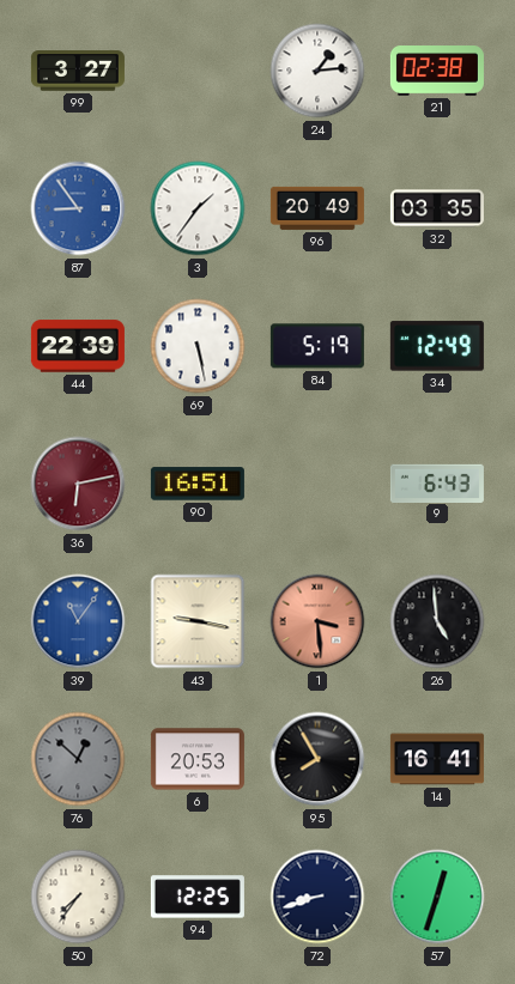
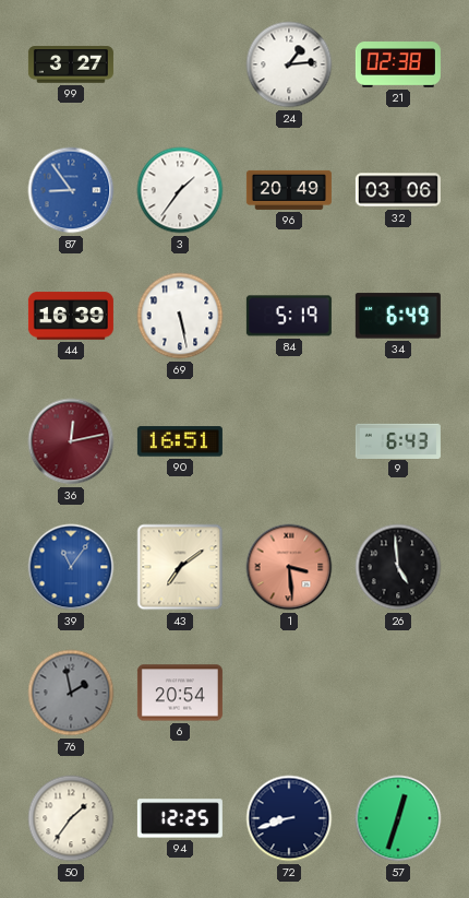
32: 03:35 -> 03:06 (398, 190)
44: 22:39 -> 16:39 (71, 316)
34: 12:49 -> 6:49 (398, 316)
36: 6:13 -> 12:13 (71, 441)
43: 9:17 -> 7:09 (180, 567)
76: 12:52 -> 1:58 (71, 693)
6: 20:53 -> 20:54 (180, 693)
95: 7:55 -> none (317, 759)
14: 16:41 -> none (437, 759)
50: 7:36 -> 1:36 (71, 818)
